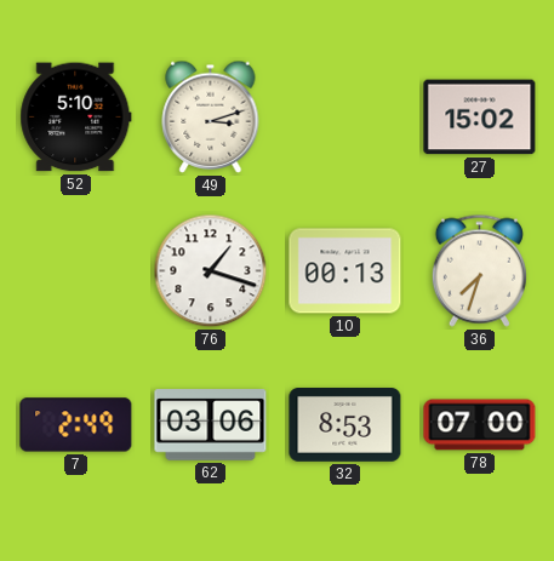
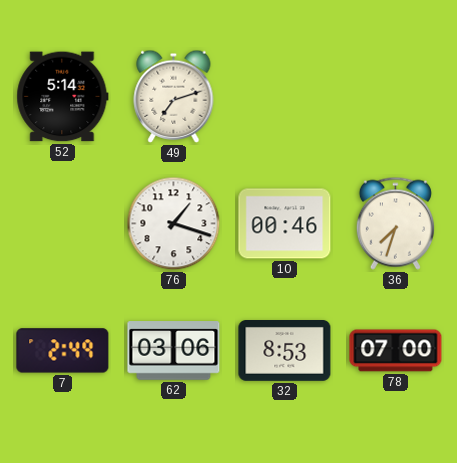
52: 5:10 -> 5:14 (63, 97)
49: 3:12 -> 7:12 (174, 96)
27: 15:02 -> none (480, 118)
10: 00:13 -> 00:46 (285, 224)
